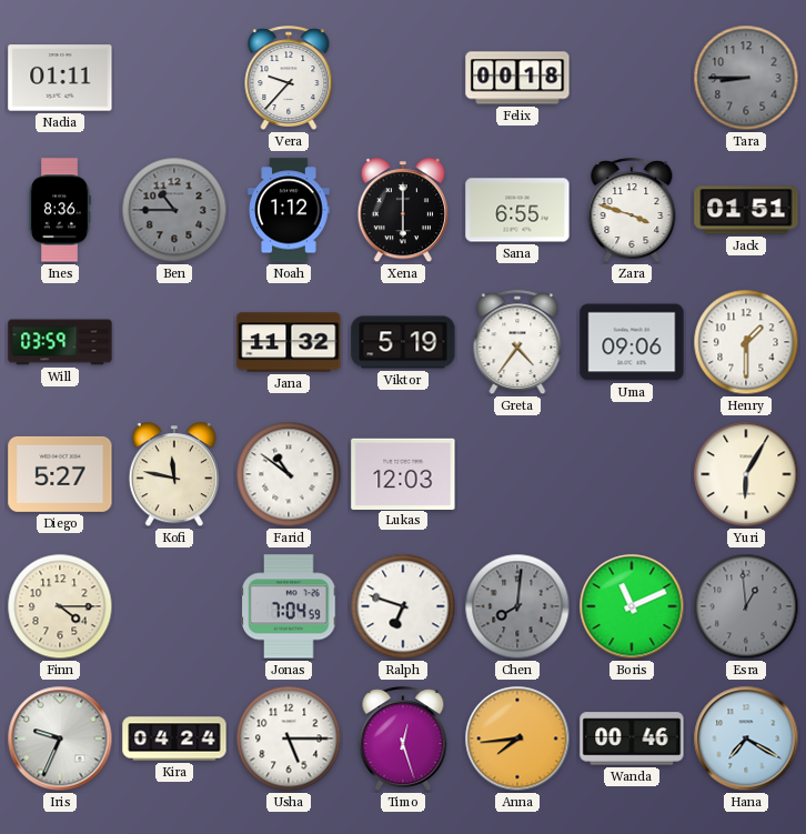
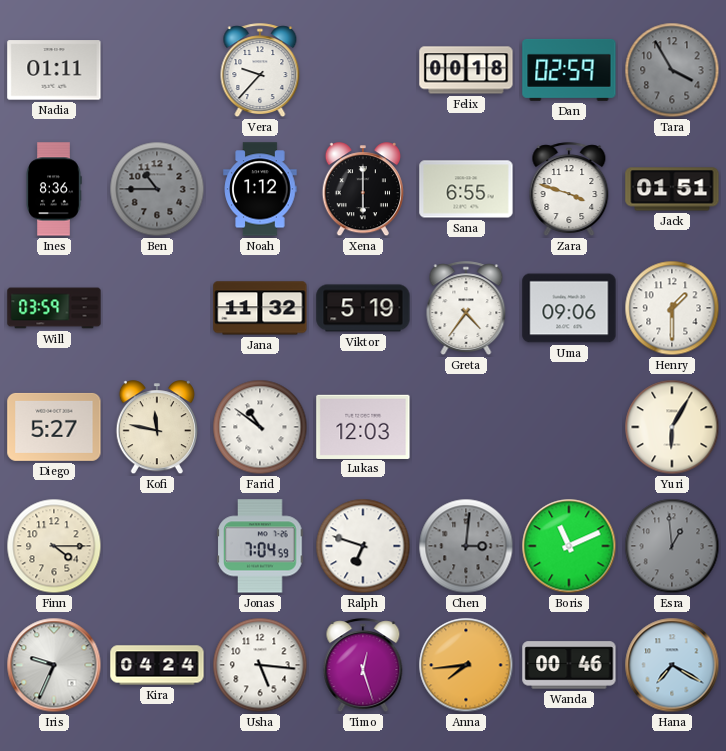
Dan: none -> 02:59 (569, 70)
Tara: 8:45 -> 3:55 (672, 70)
Chen: 8:01 -> 3:01 (466, 546)
Usha: 5:15 -> 5:16 (260, 665)
